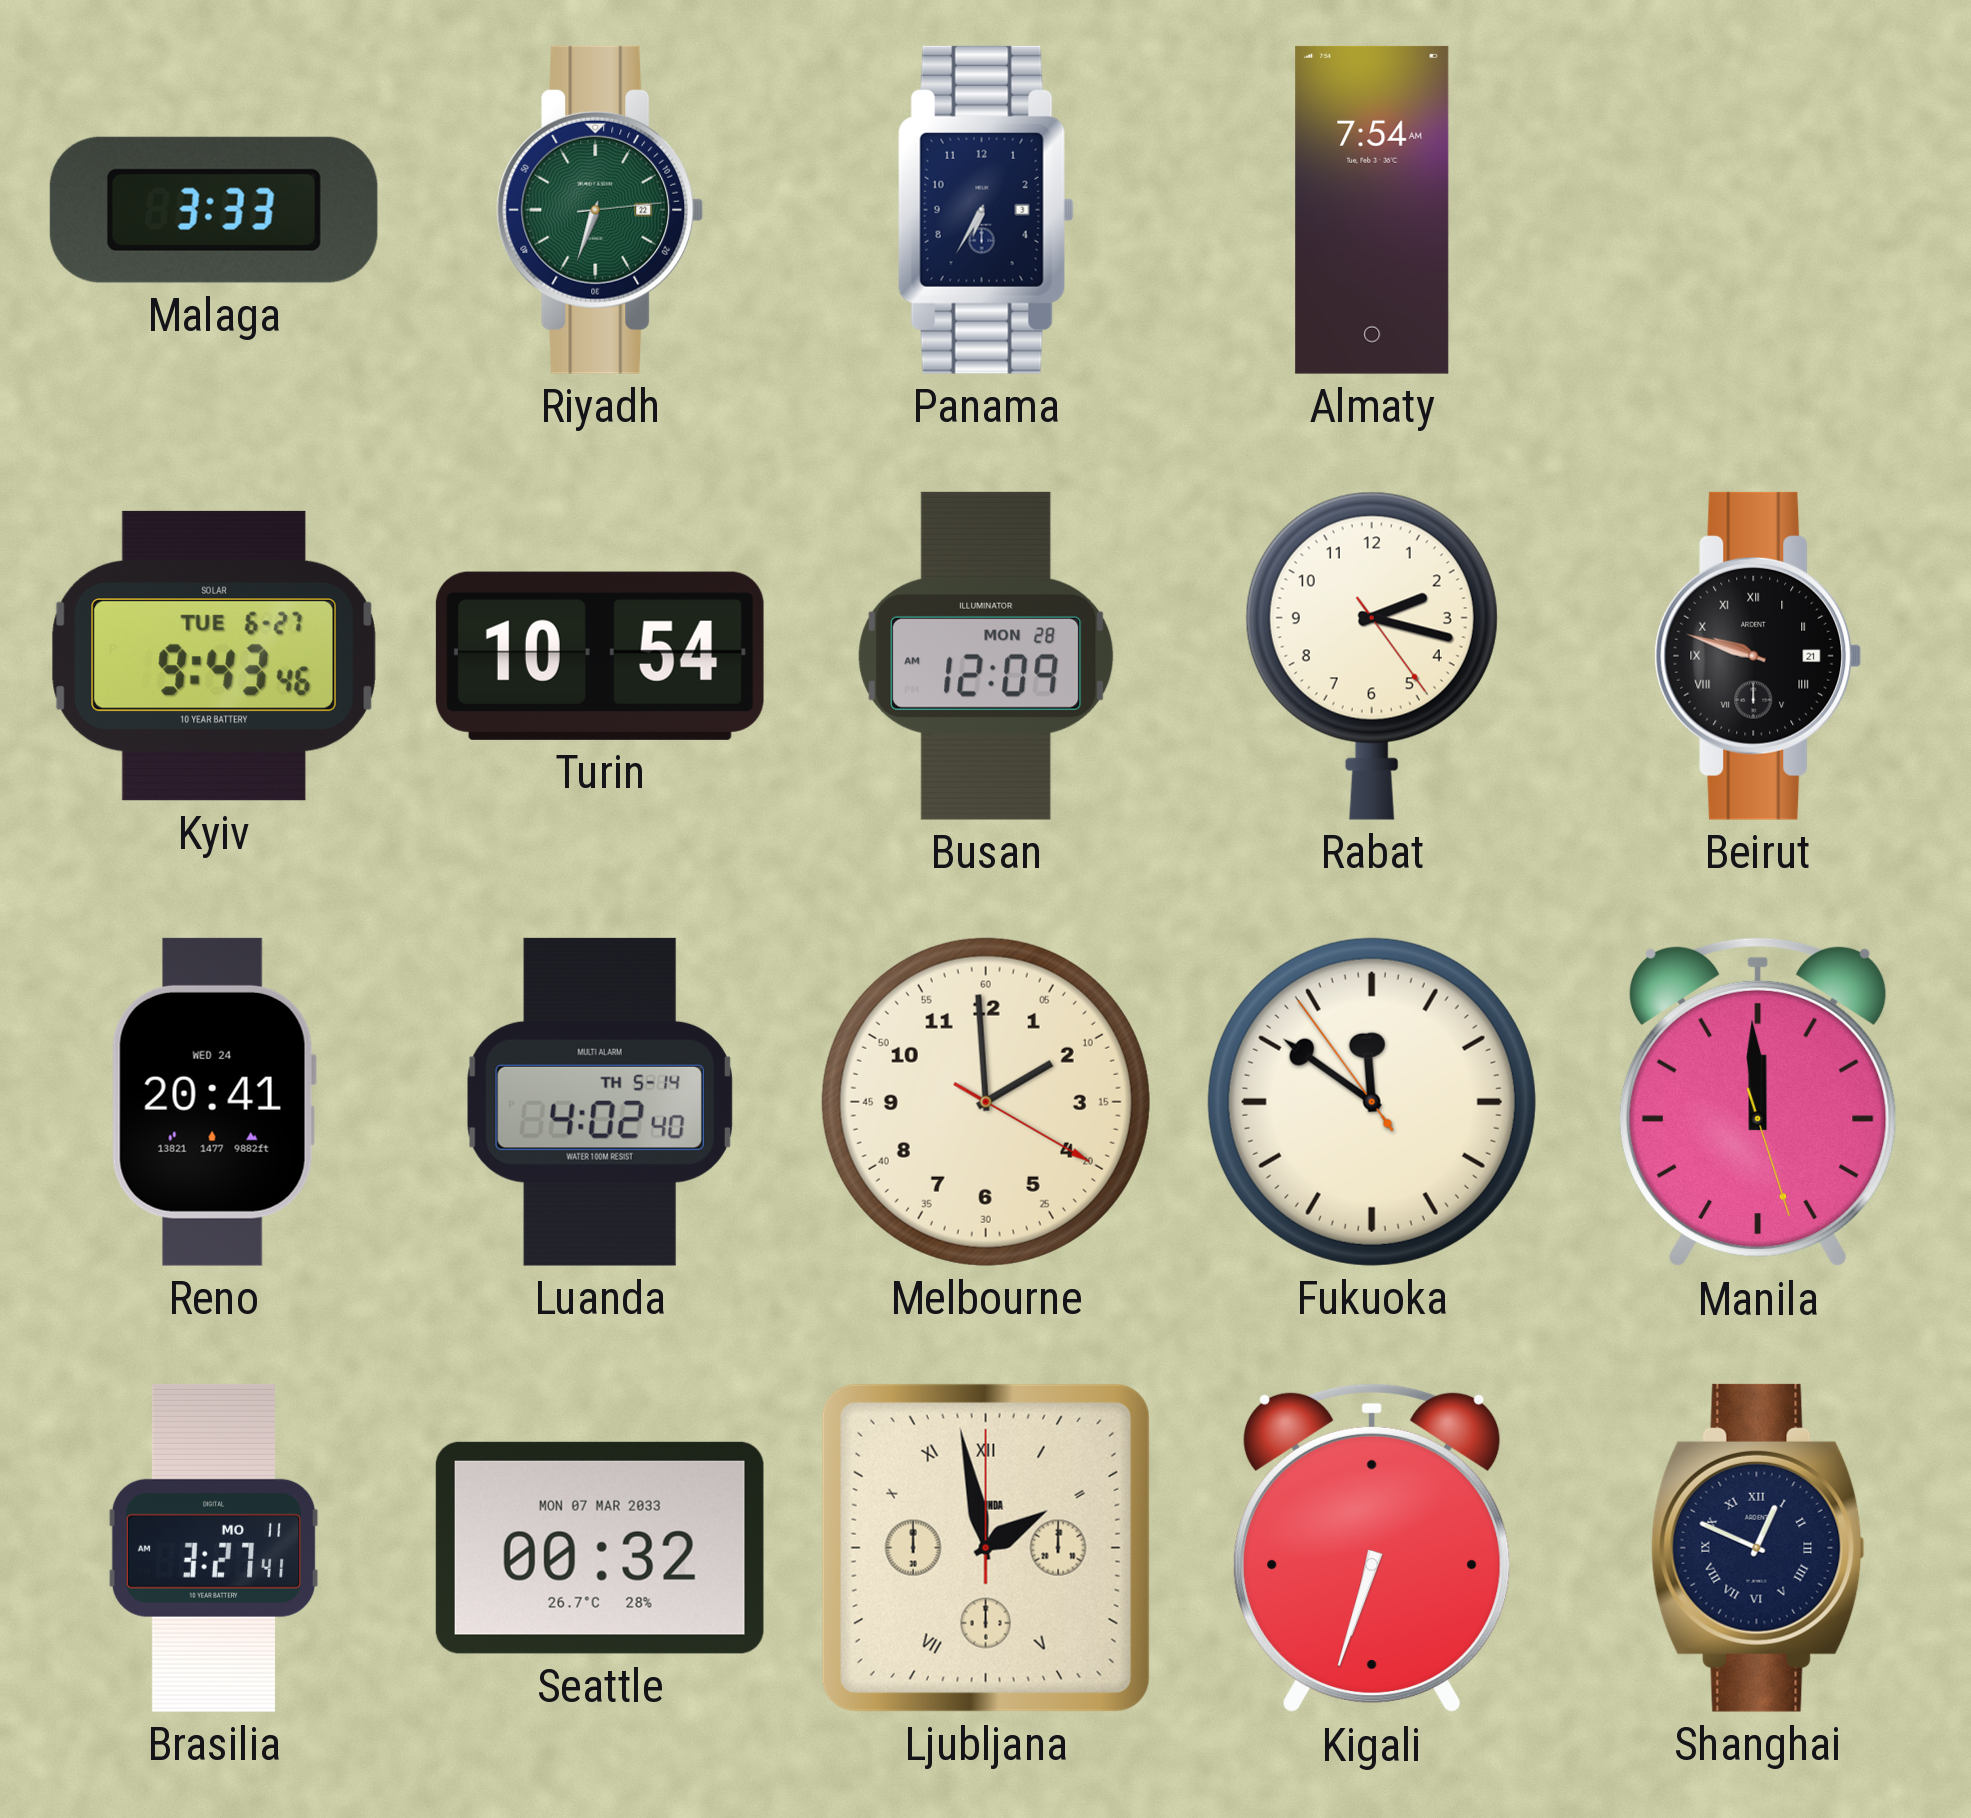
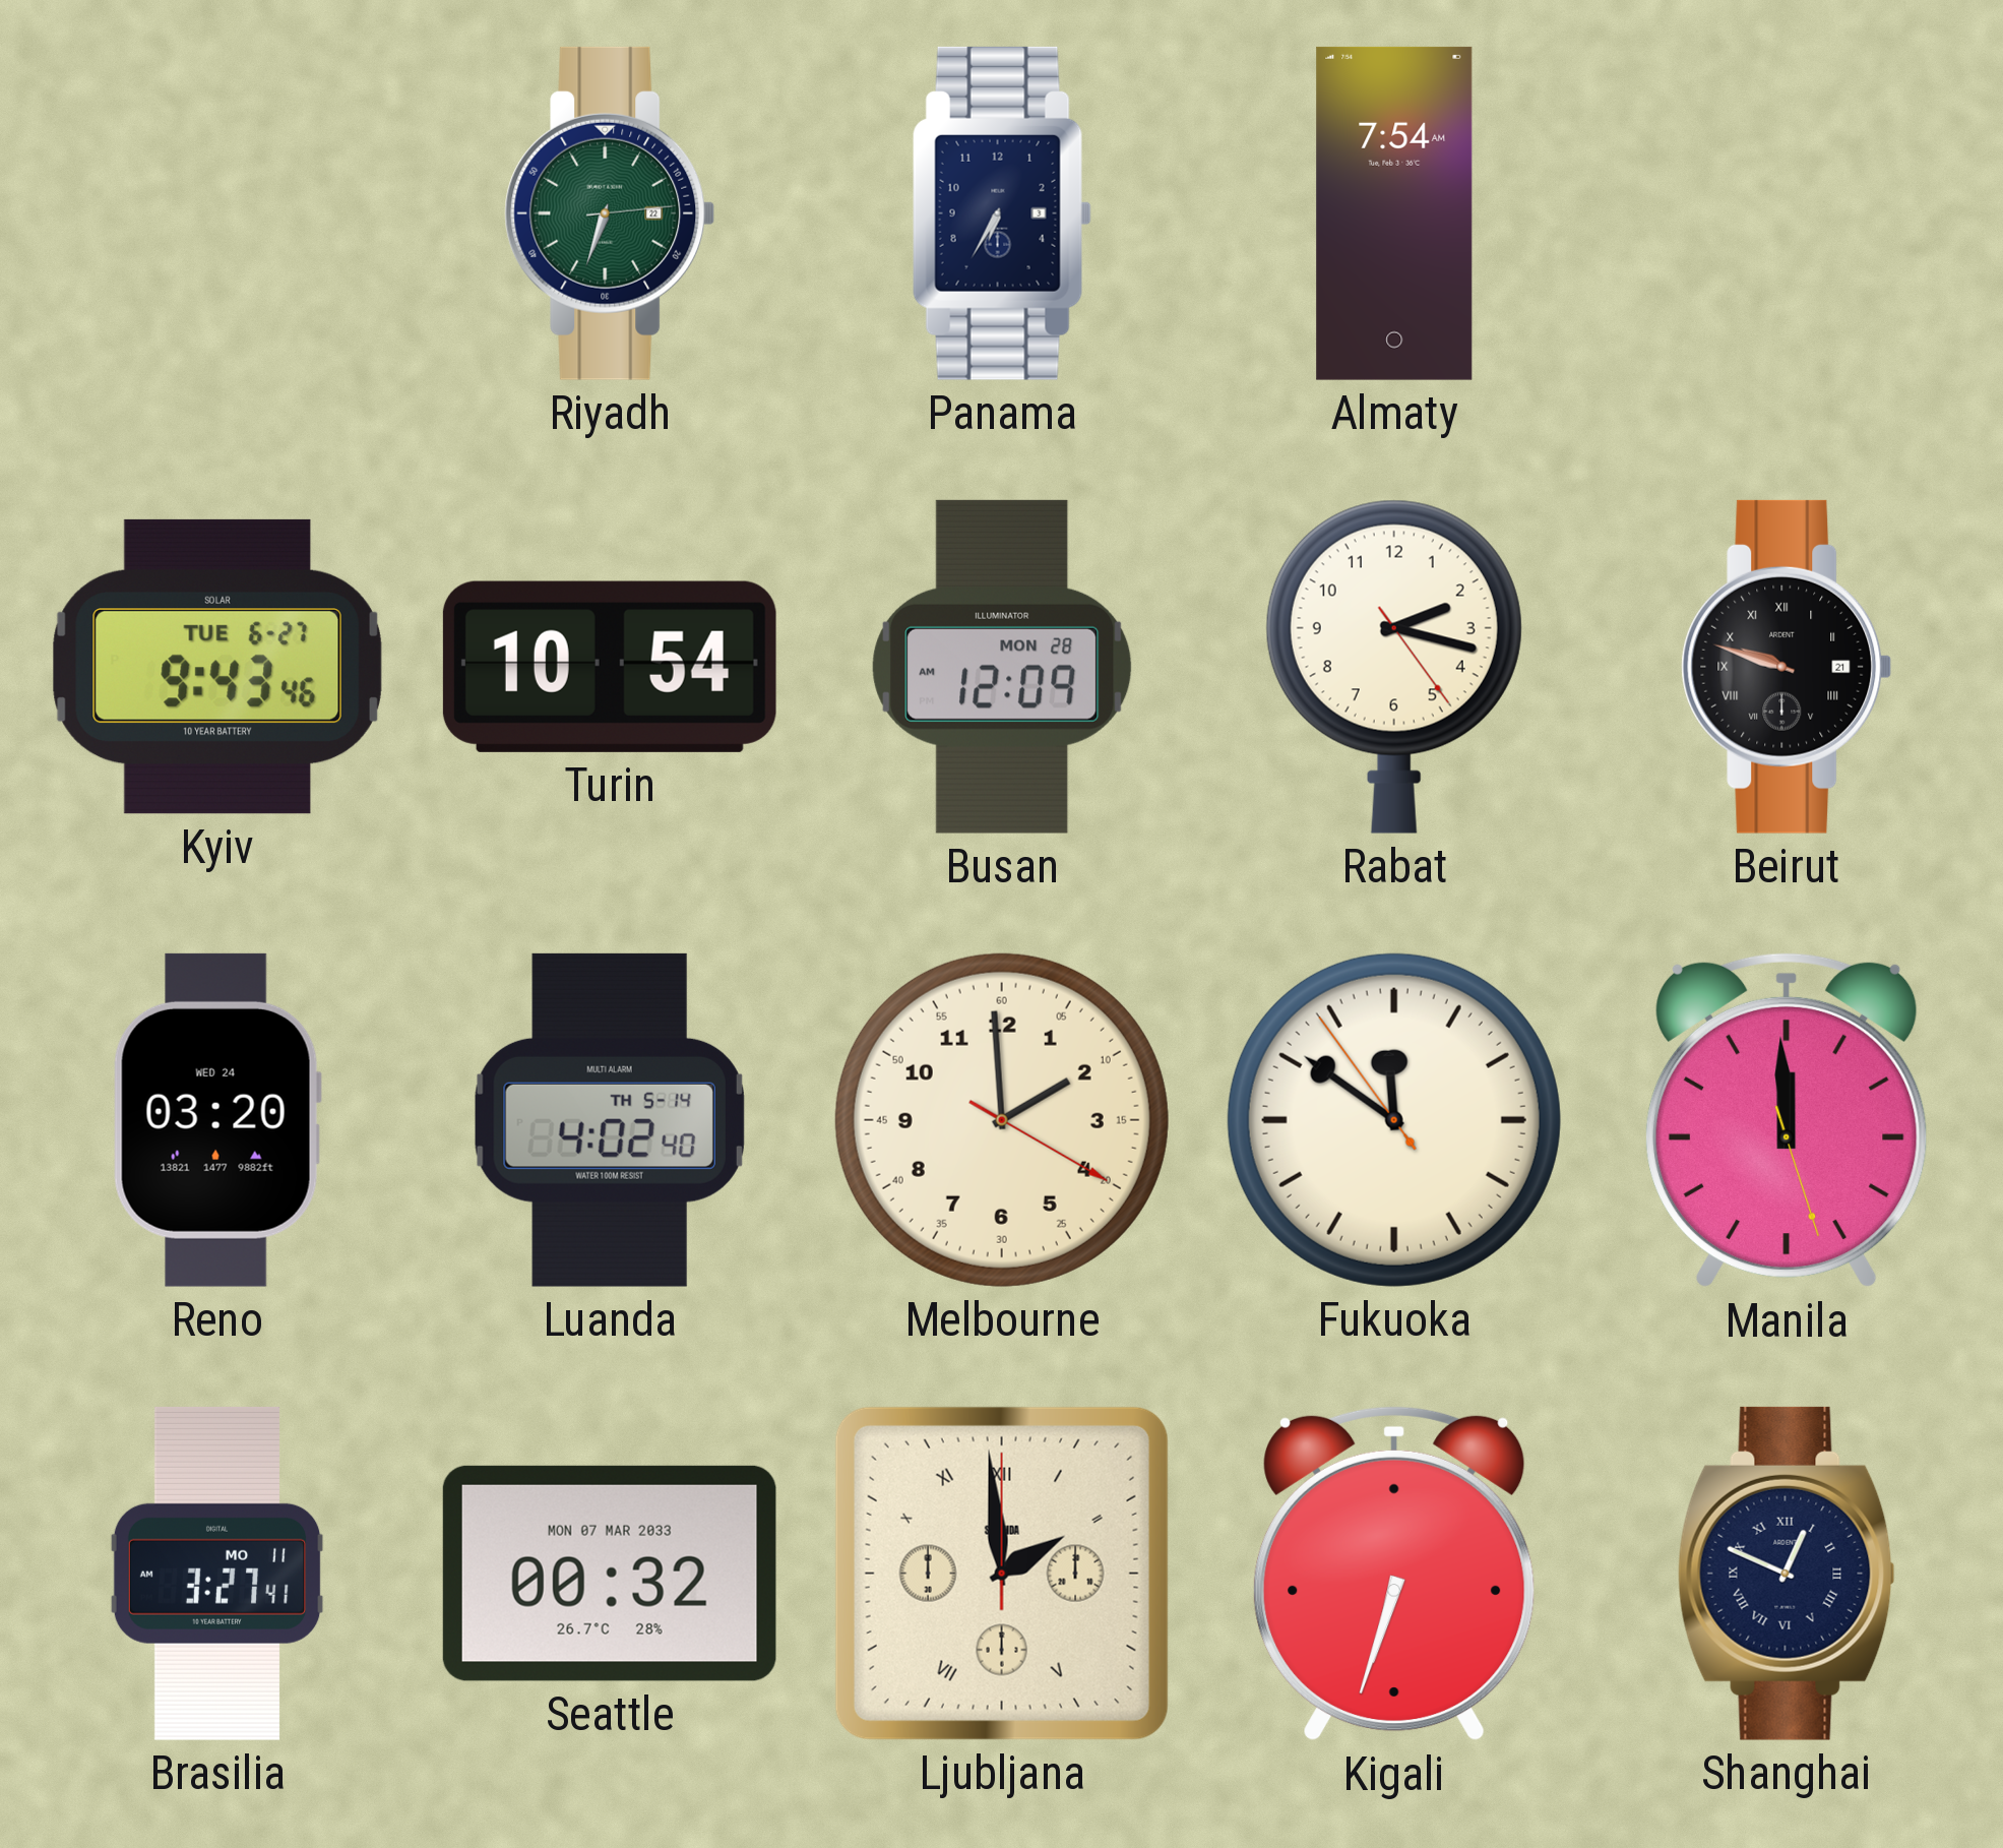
Malaga: 3:33 -> none (214, 210)
Reno: 20:41 -> 03:20 (217, 1120)
Ljubljana: 1:58 -> 1:59 (1002, 1574)
